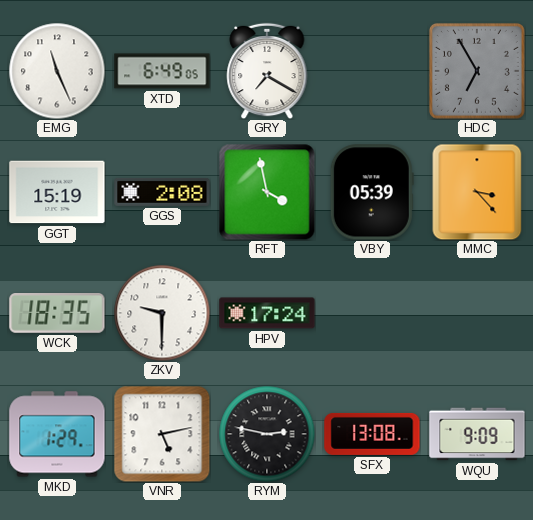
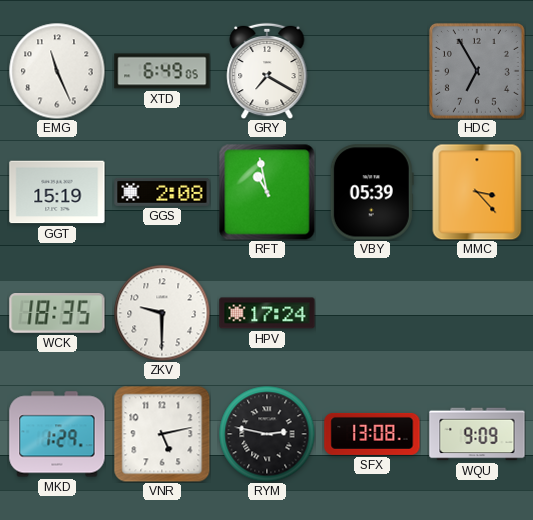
RFT: 3:58 -> 10:58 (267, 192)
